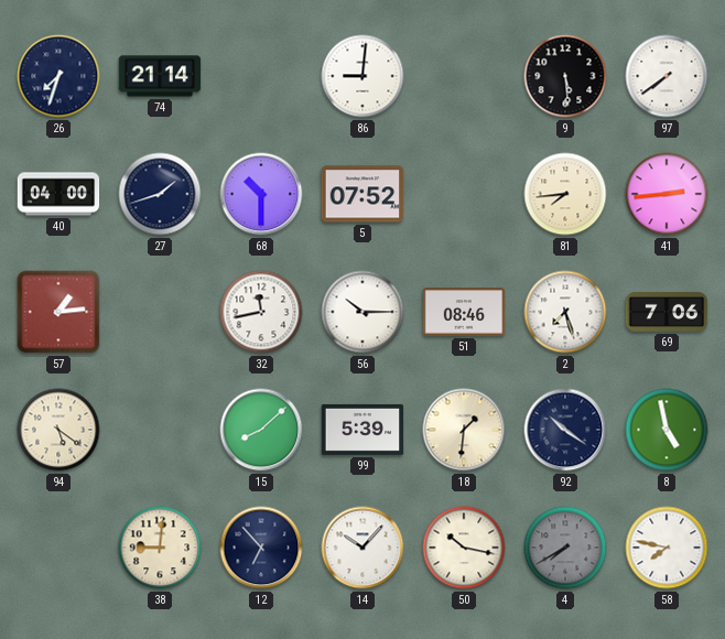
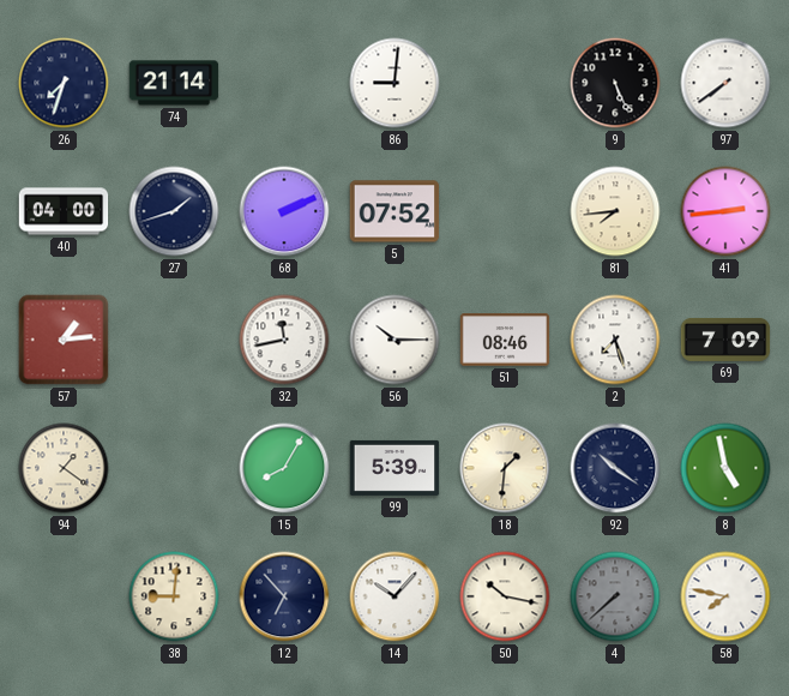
9: 5:29 -> 5:26 (615, 83)
68: 10:30 -> 2:11 (284, 211)
69: 7:06 -> 7:09 (725, 340)
94: 5:21 -> 1:21 (64, 468)
15: 8:08 -> 8:05 (284, 468)
4: 7:40 -> 7:38 (615, 596)
